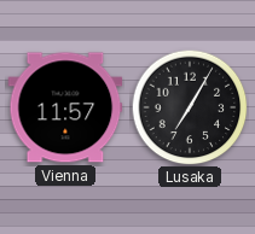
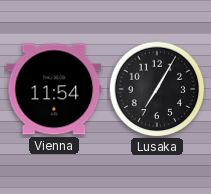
Vienna: 11:57 -> 11:54 (54, 89)
